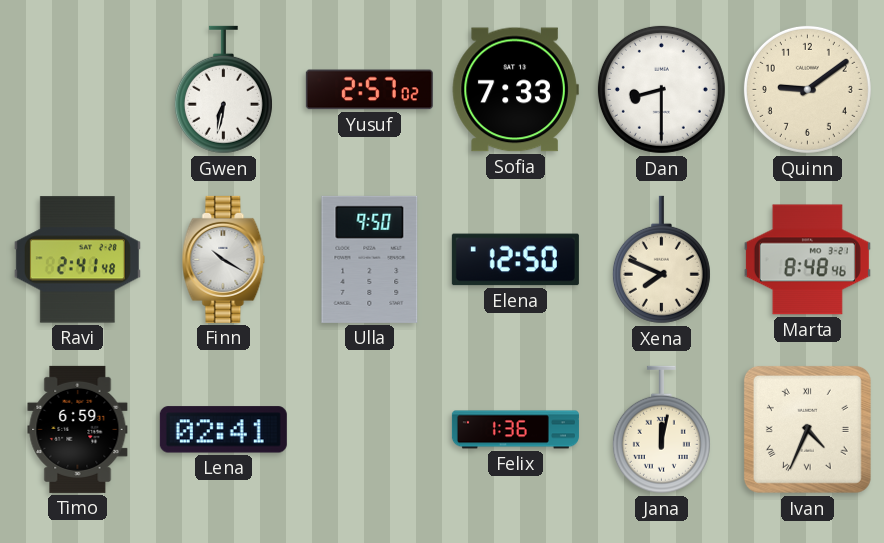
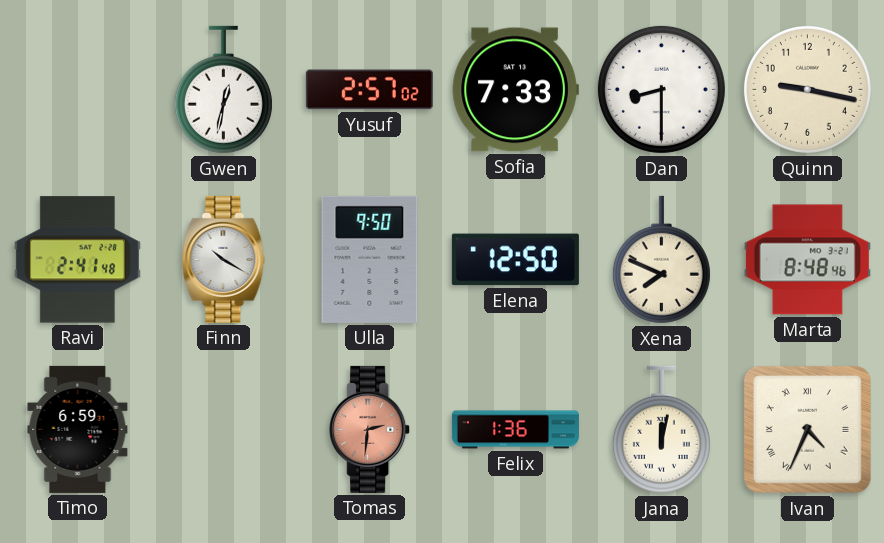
Gwen: 6:32 -> 12:32 (223, 90)
Quinn: 9:09 -> 9:17 (807, 89)
Lena: 02:41 -> none (223, 430)
Tomas: none -> 2:31 (370, 429)
